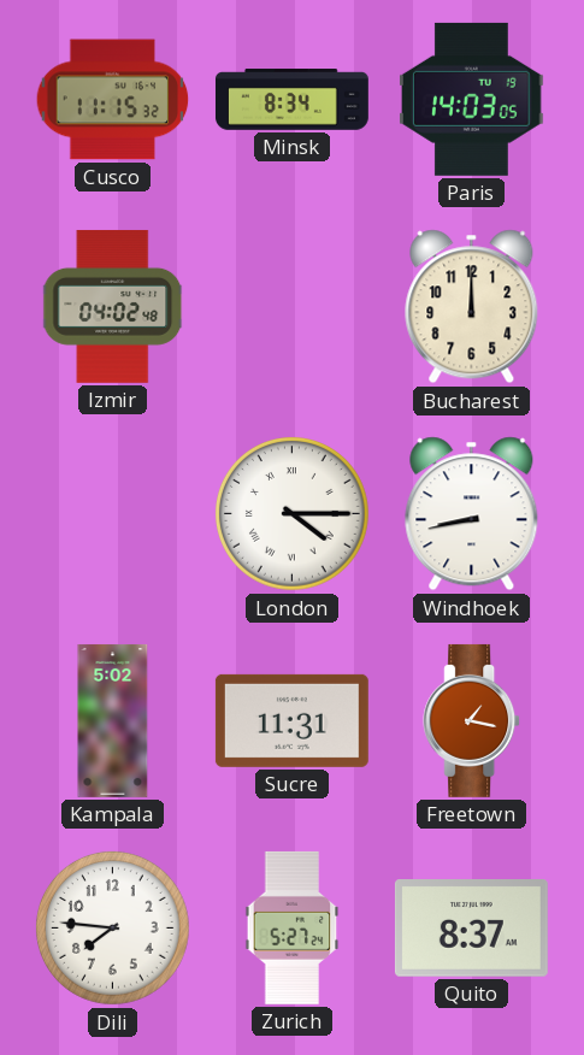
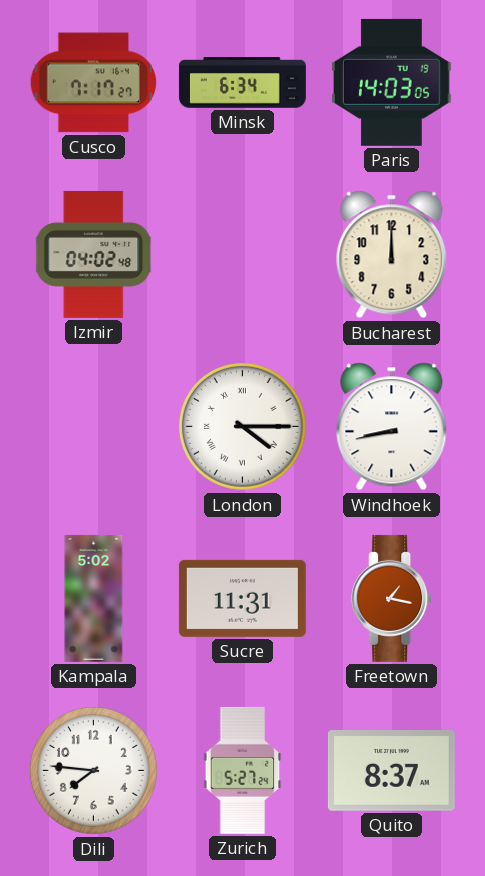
Cusco: 11:15 -> 7:17 (94, 83)
Minsk: 8:34 -> 6:34 (242, 83)
